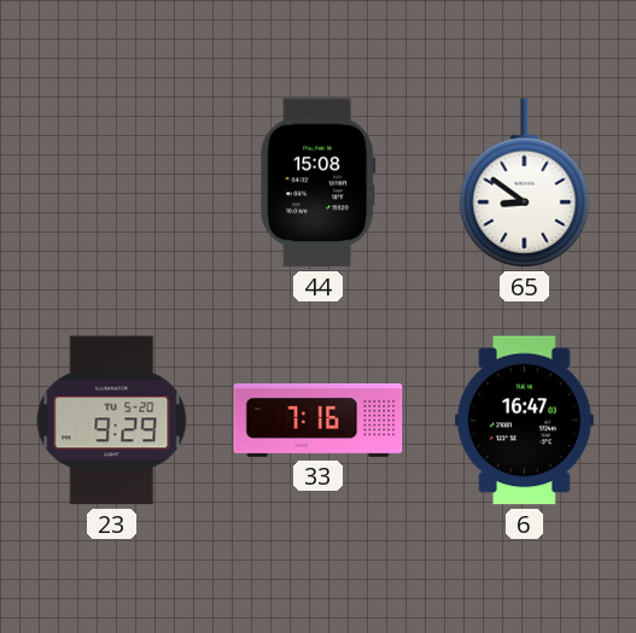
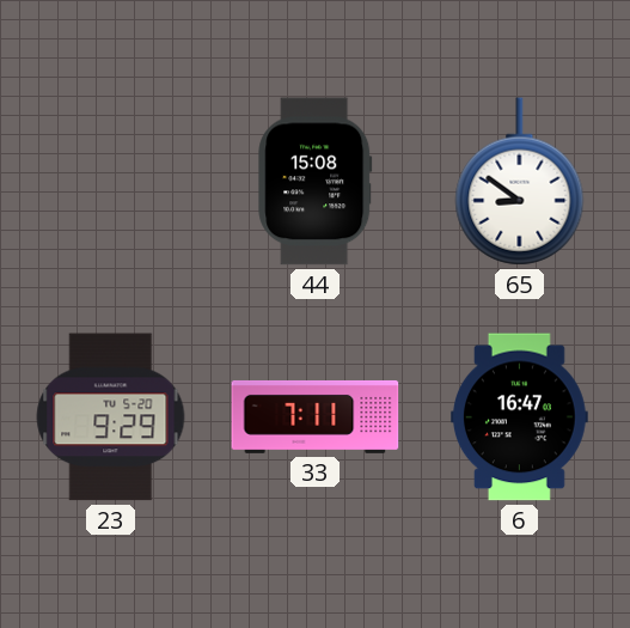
33: 7:16 -> 7:11 (316, 416)
